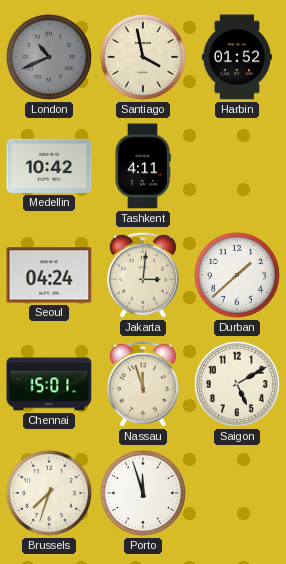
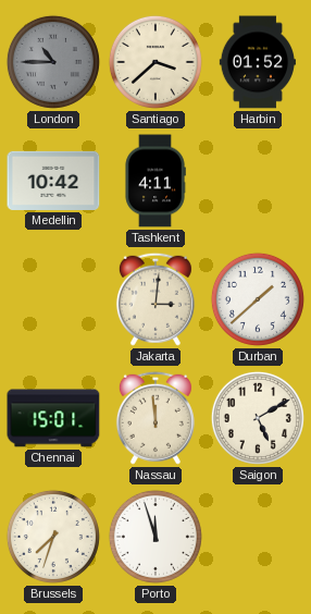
London: 10:41 -> 10:45 (53, 62)
Santiago: 3:58 -> 3:38 (155, 62)
Seoul: 04:24 -> none (49, 275)
Nassau: 11:57 -> 11:59 (155, 418)
